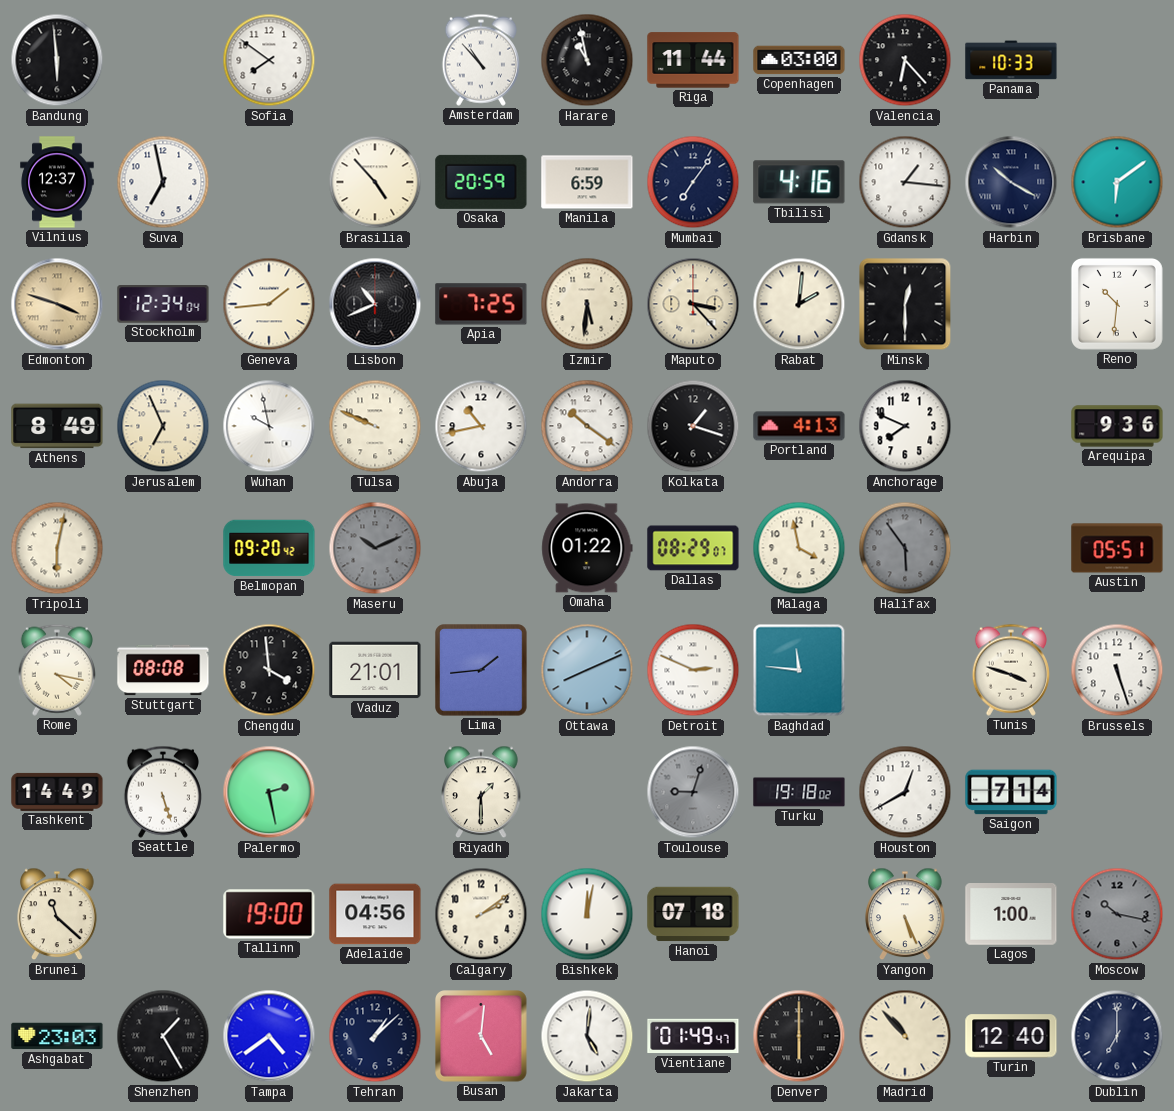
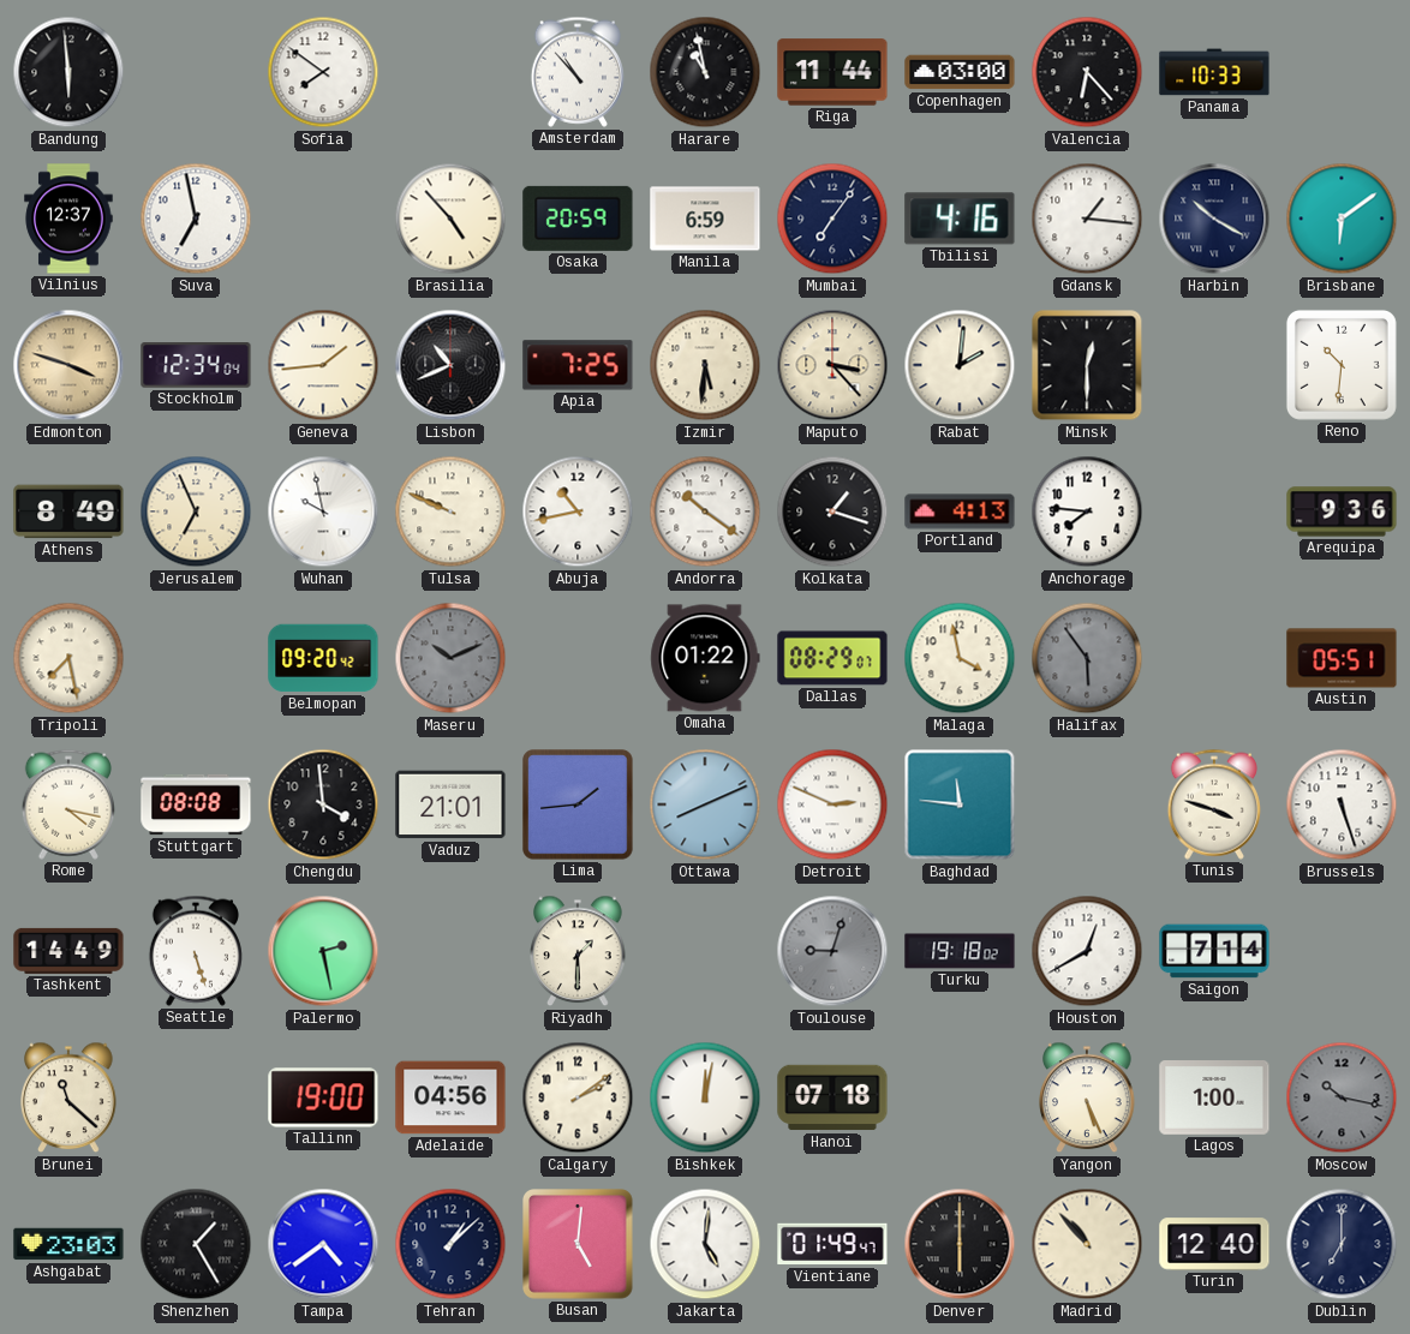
Anchorage: 7:49 -> 7:46 (1087, 512)
Tripoli: 6:02 -> 7:28 (68, 658)
